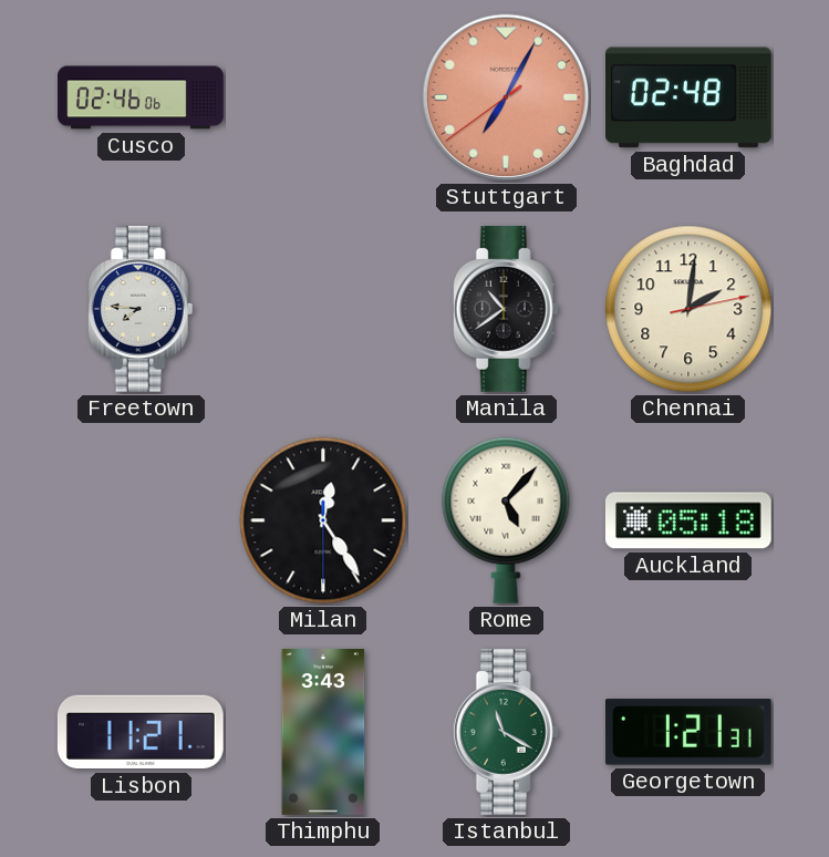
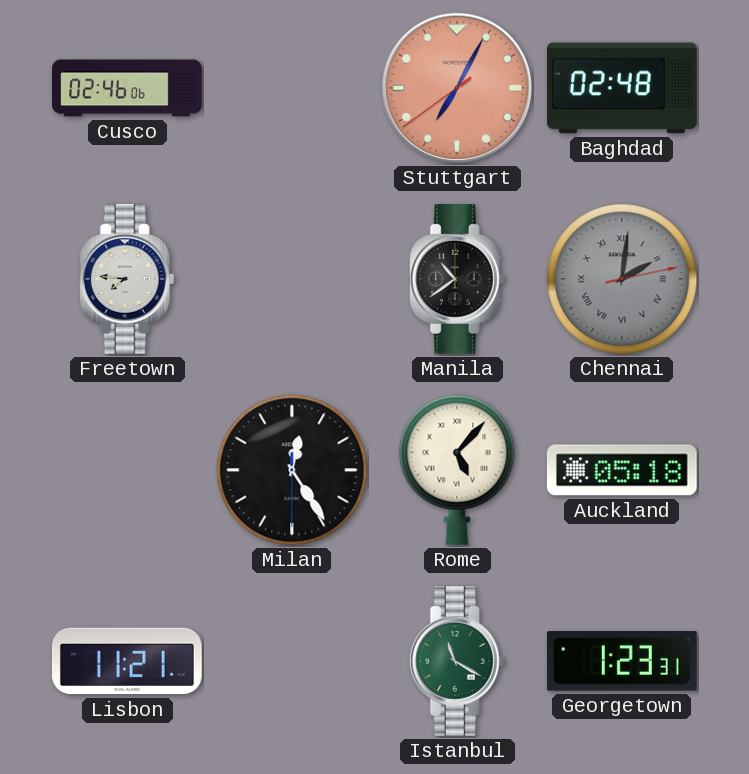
Chennai dial: cream -> grey (622, 279)
Chennai numerals: Arabic -> Roman (622, 279)
Thimphu: 3:43 -> none (323, 733)
Georgetown: 1:21 -> 1:23 (622, 661)
